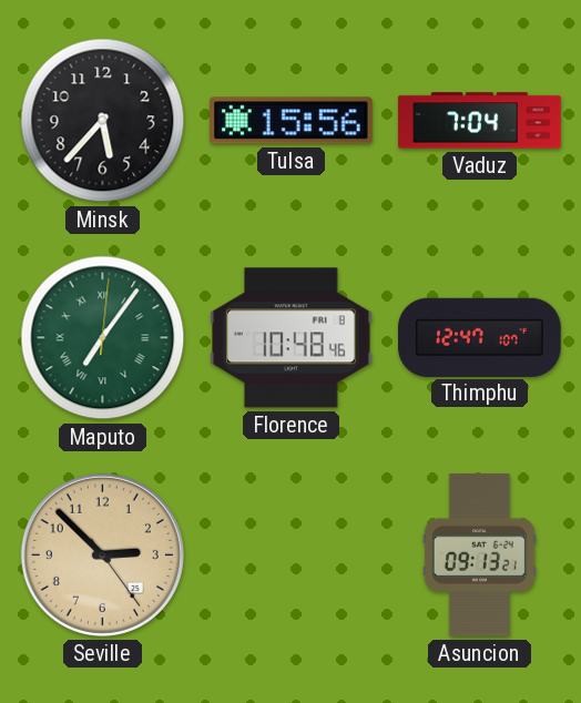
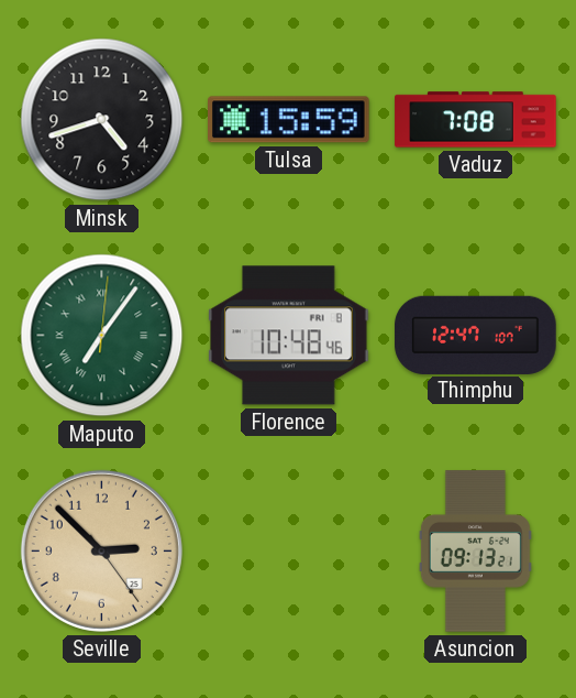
Minsk: 5:37 -> 4:42 (102, 120)
Tulsa: 15:56 -> 15:59 (289, 120)
Vaduz: 7:04 -> 7:08 (476, 120)
